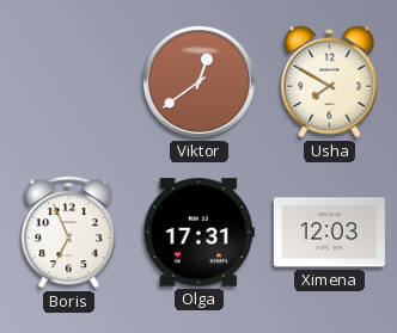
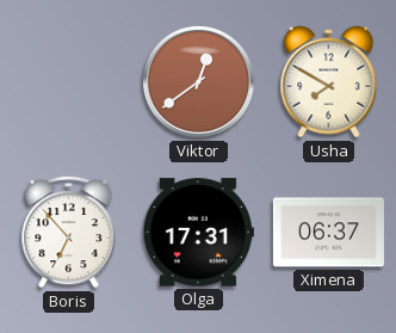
Boris: 6:56 -> 6:53 (69, 232)
Ximena: 12:03 -> 06:37 (328, 233)
